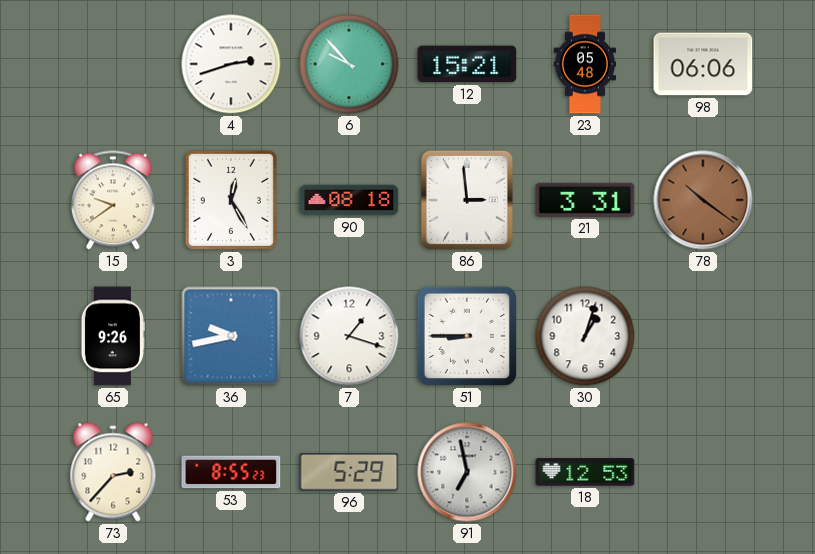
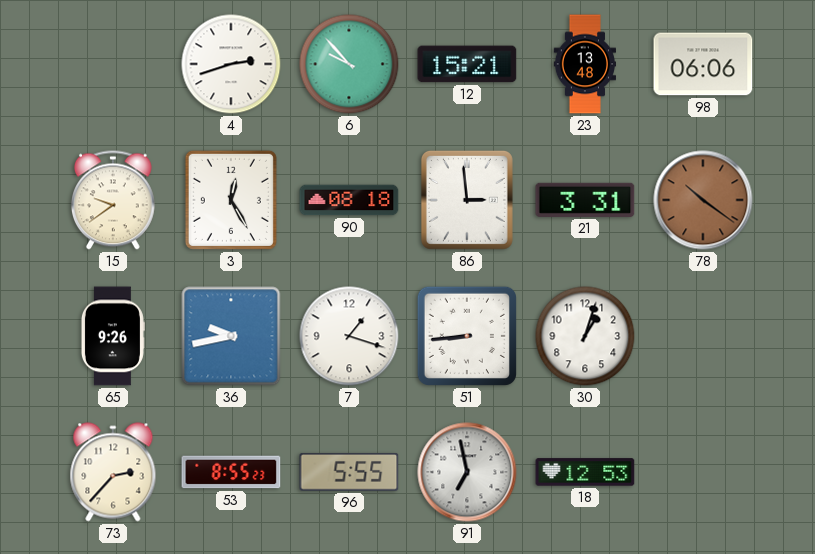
23: 05:48 -> 13:48 (584, 64)
51: 8:45 -> 8:44 (467, 336)
96: 5:29 -> 5:55 (349, 472)
